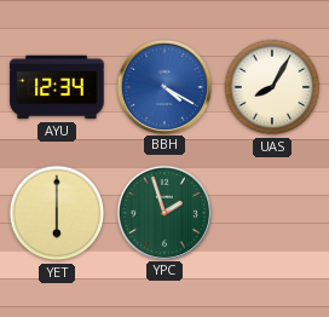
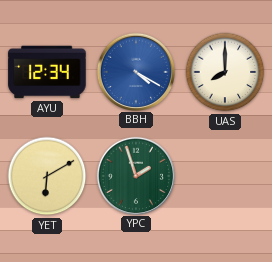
UAS: 8:05 -> 8:00 (225, 72)
YET: 6:00 -> 6:10 (47, 176)
